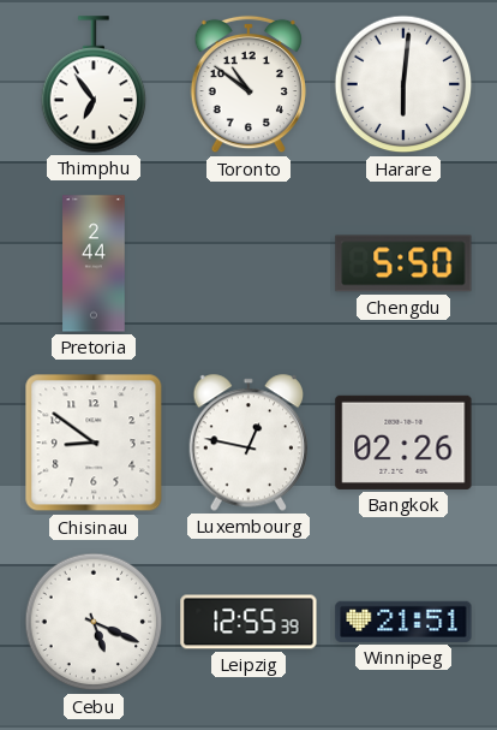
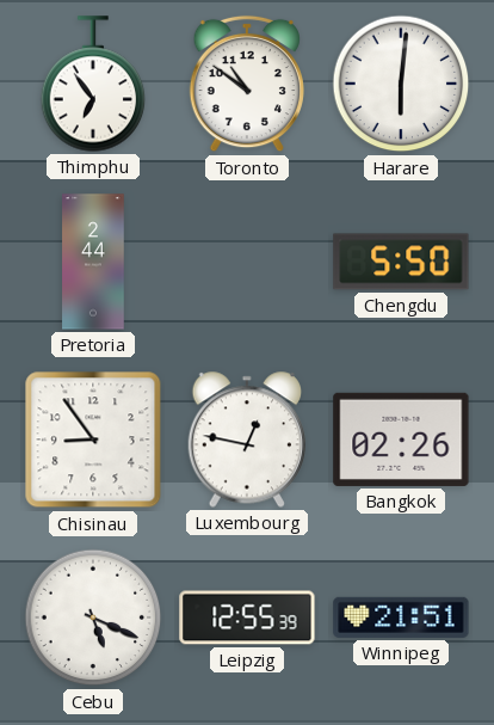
Chisinau: 8:51 -> 8:54 (93, 440)
